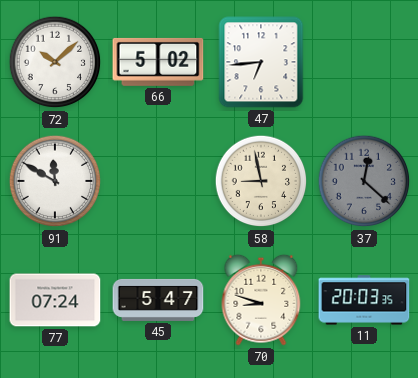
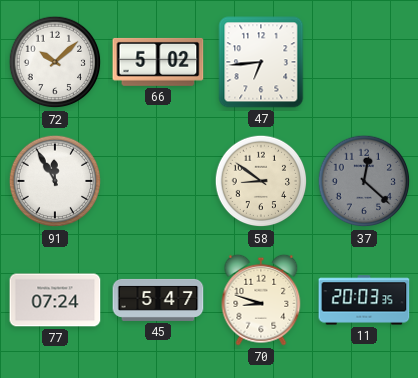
91: 11:50 -> 11:55 (55, 181)
58: 8:58 -> 8:51 (261, 181)
